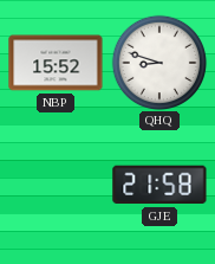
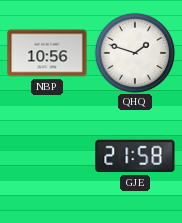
NBP: 15:52 -> 10:56 (47, 53)
QHQ: 8:48 -> 1:48 (135, 53)
